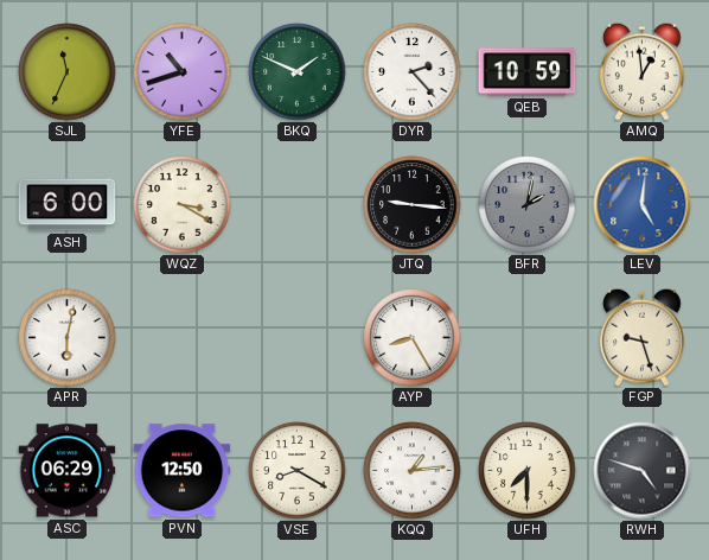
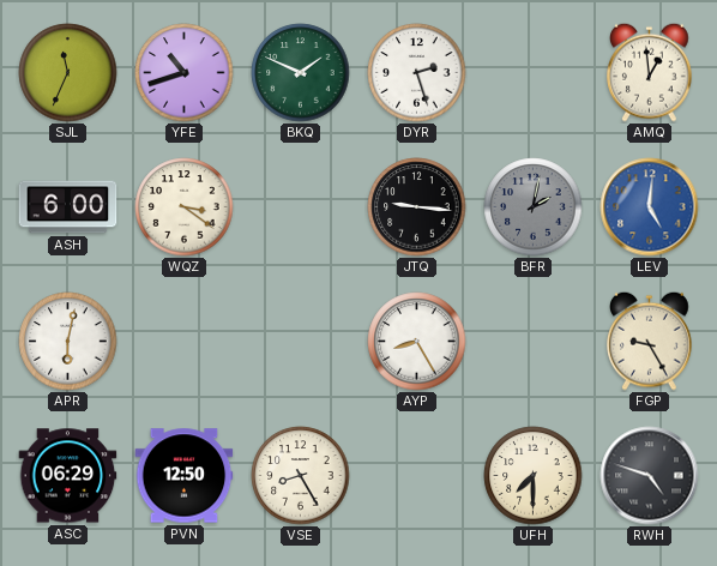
DYR: 2:23 -> 2:27 (417, 73)
QEB: 10:59 -> none (528, 72)
WQZ: 3:20 -> 3:21 (185, 207)
FGP: 9:27 -> 9:25 (650, 341)
VSE: 8:20 -> 8:25 (301, 476)
KQQ: 1:14 -> none (413, 471)
